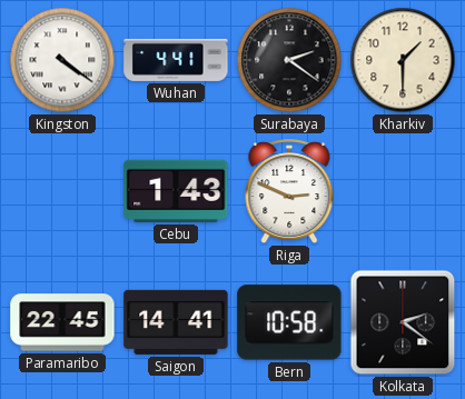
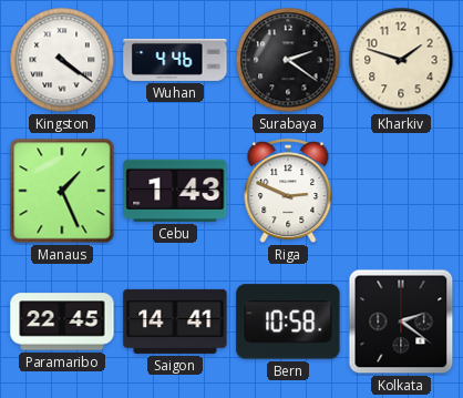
Wuhan: 4:41 -> 4:46 (175, 60)
Kharkiv: 1:30 -> 1:48 (401, 60)
Manaus: none -> 1:26 (62, 191)
